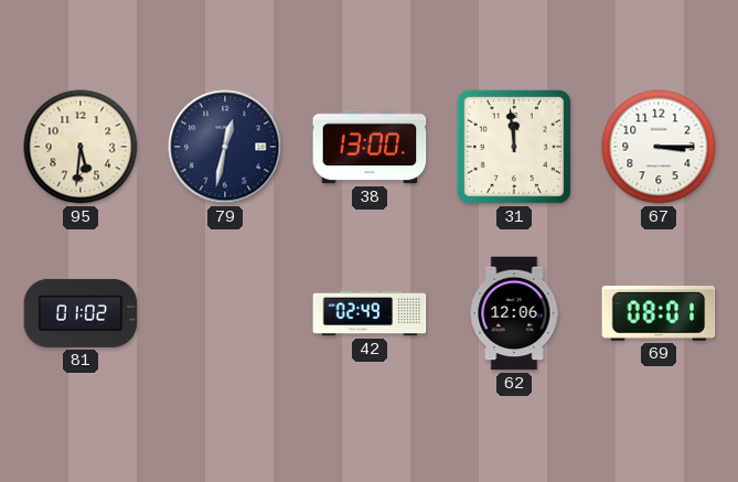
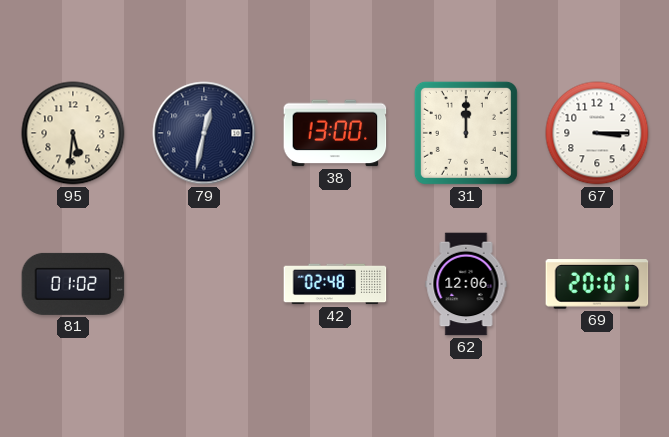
31: 11:59 -> 12:00 (466, 133)
42: 02:49 -> 02:48 (335, 284)
69: 08:01 -> 20:01 (597, 284)
